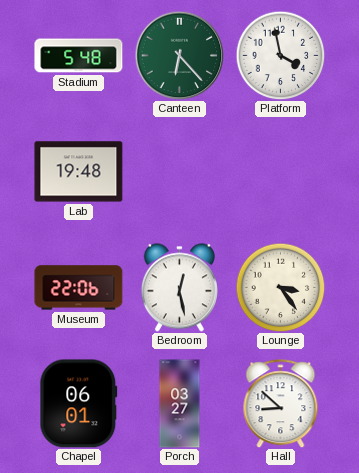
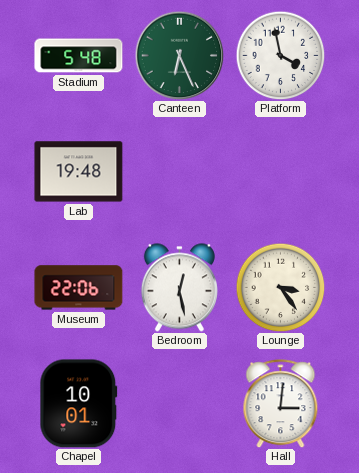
Canteen: 6:23 -> 6:26 (179, 55)
Chapel: 06:01 -> 10:01 (79, 404)
Porch: 03:27 -> none (180, 404)
Hall: 8:52 -> 3:01 (281, 404)
